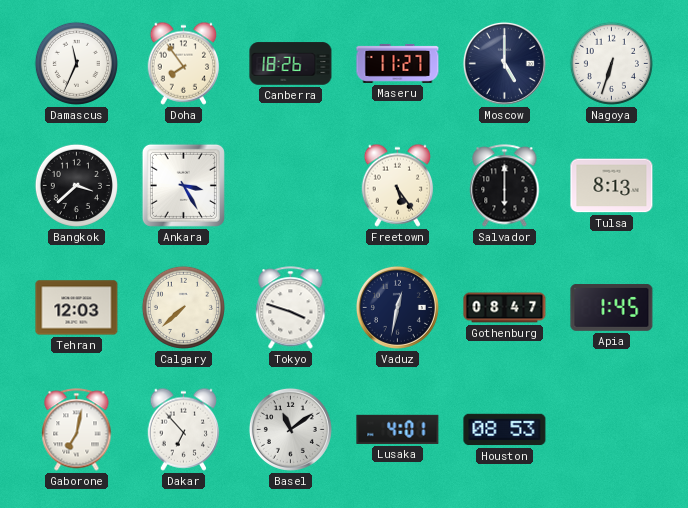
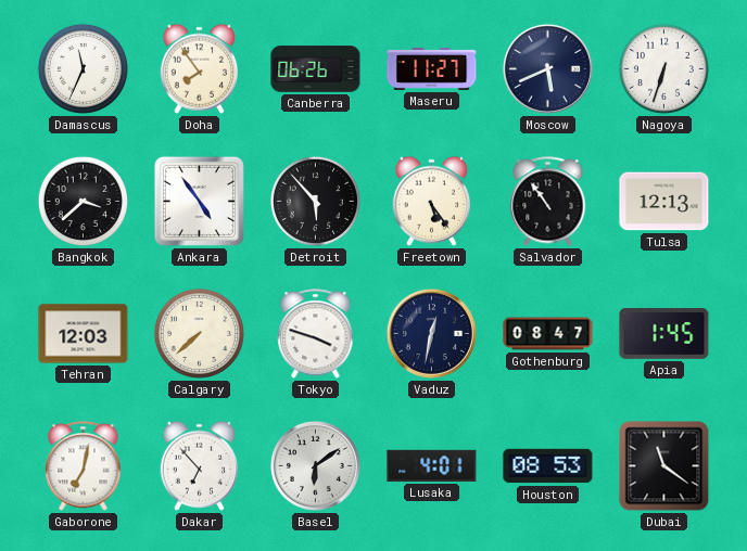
Canberra: 18:26 -> 06:26 (316, 69)
Moscow: 5:00 -> 5:41 (547, 68)
Ankara: 3:25 -> 4:54 (199, 201)
Detroit: none -> 5:53 (315, 201)
Salvador: 6:00 -> 10:54 (548, 202)
Tulsa: 8:13 -> 12:13 (664, 202)
Basel: 11:09 -> 6:09 (315, 465)
Dubai: none -> 11:21 (664, 466)
